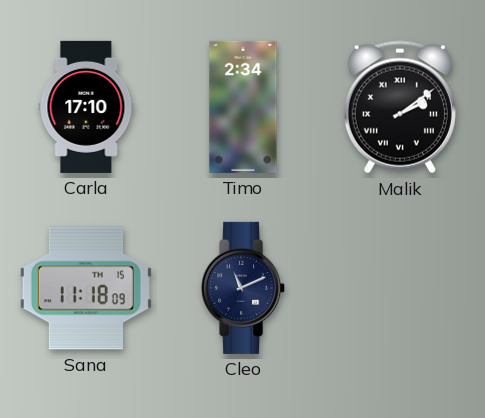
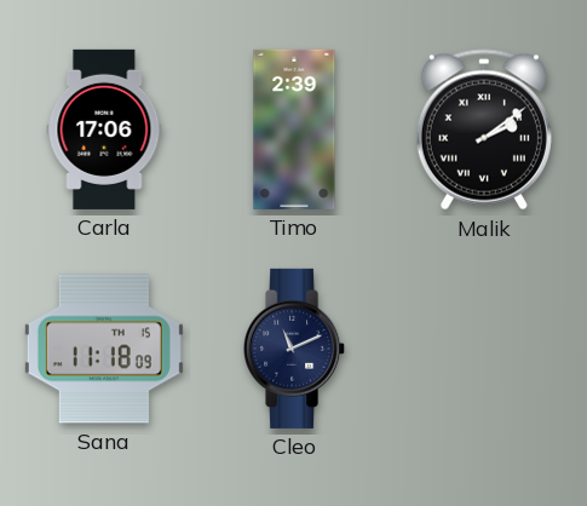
Carla: 17:10 -> 17:06 (104, 130)
Timo: 2:34 -> 2:39 (294, 130)
